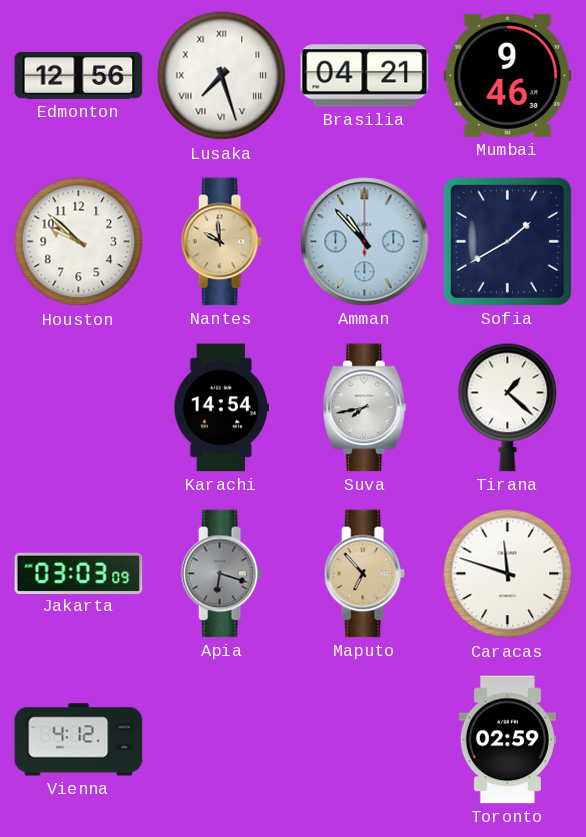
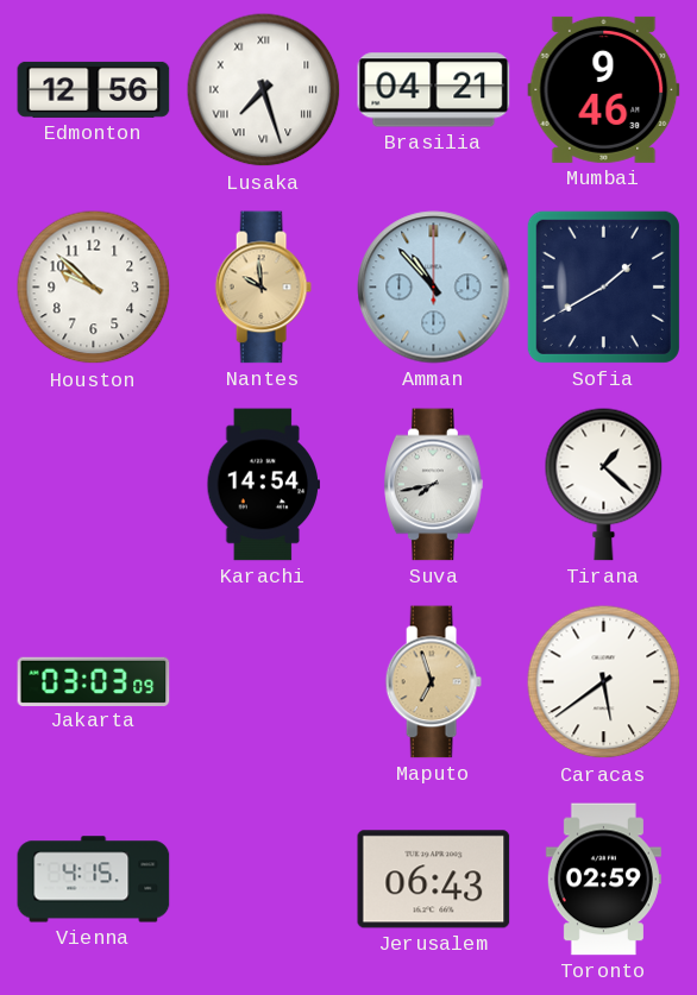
Apia: 6:18 -> none (221, 574)
Maputo: 6:53 -> 6:57 (433, 682)
Caracas: 11:48 -> 5:39 (604, 682)
Vienna: 4:12 -> 4:15 (94, 880)
Jerusalem: none -> 06:43 (434, 880)
